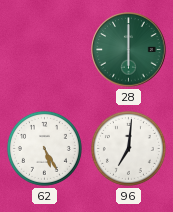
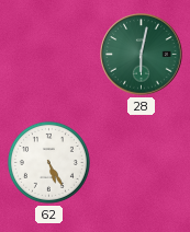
28: 6:00 -> 6:02 (142, 55)
96: 7:01 -> none (128, 148)
